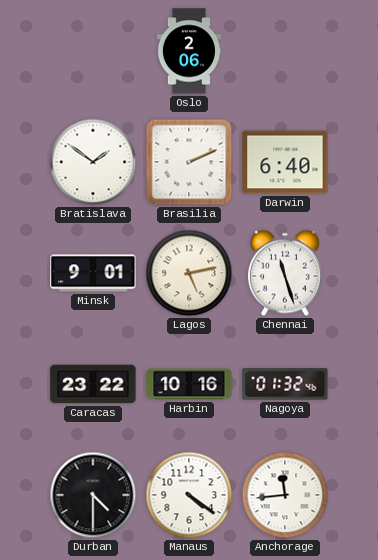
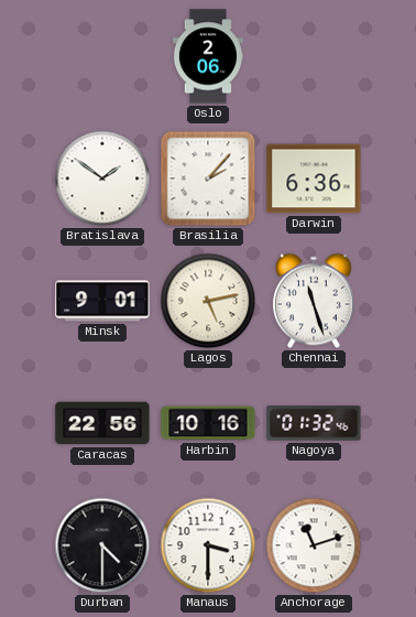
Brasilia: 2:11 -> 2:07 (208, 178)
Darwin: 6:40 -> 6:36 (314, 178)
Caracas: 23:22 -> 22:56 (102, 423)
Manaus: 4:21 -> 3:30 (208, 545)
Anchorage: 11:44 -> 11:12 (314, 545)
